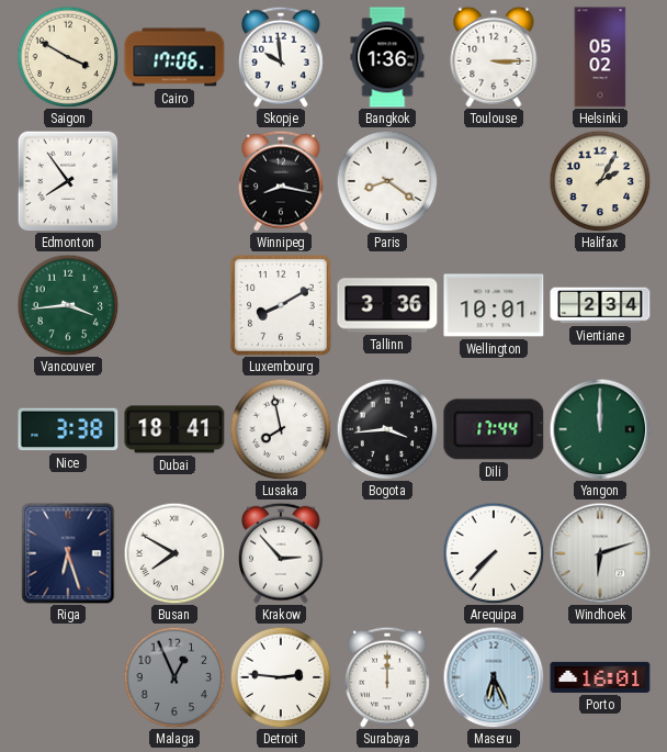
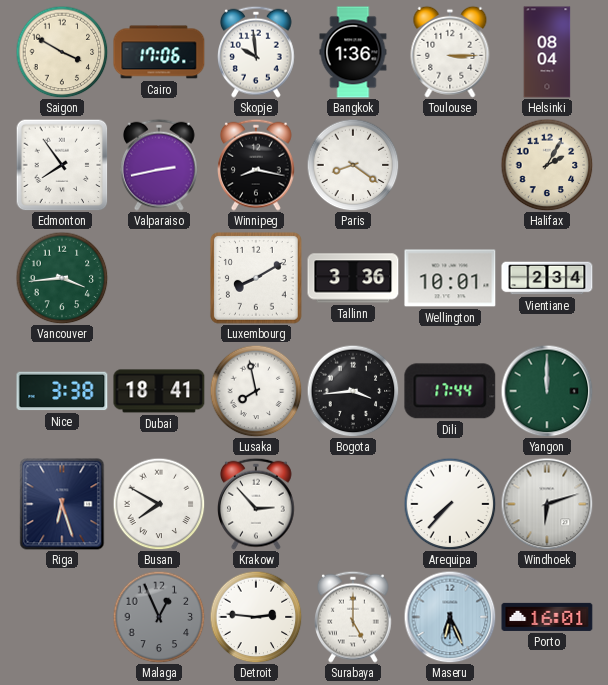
Helsinki: 05:02 -> 08:04 (547, 52)
Valparaiso: none -> 2:43 (160, 165)
Surabaya: 12:00 -> 5:00 (354, 617)
